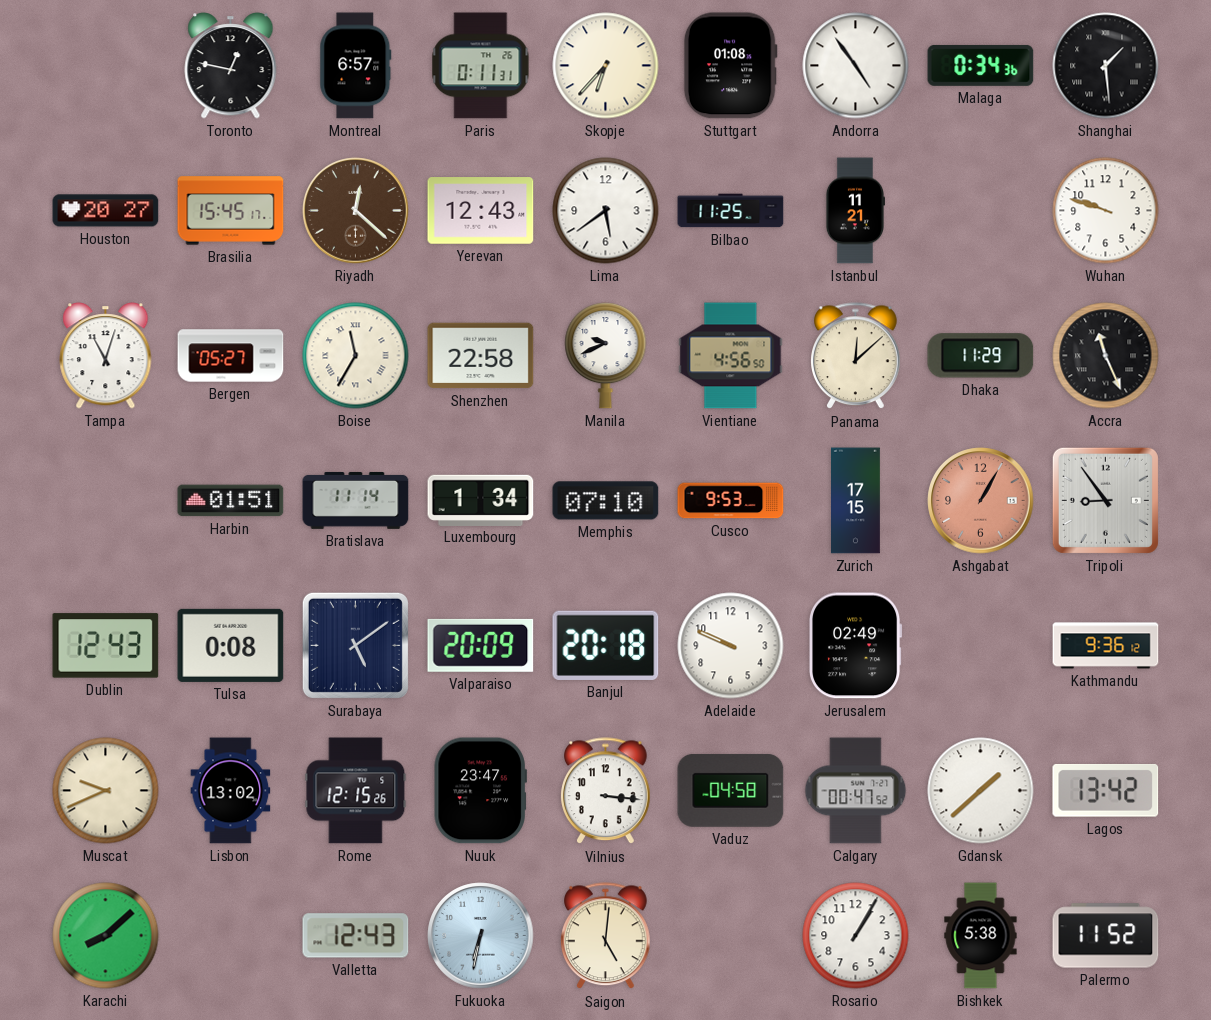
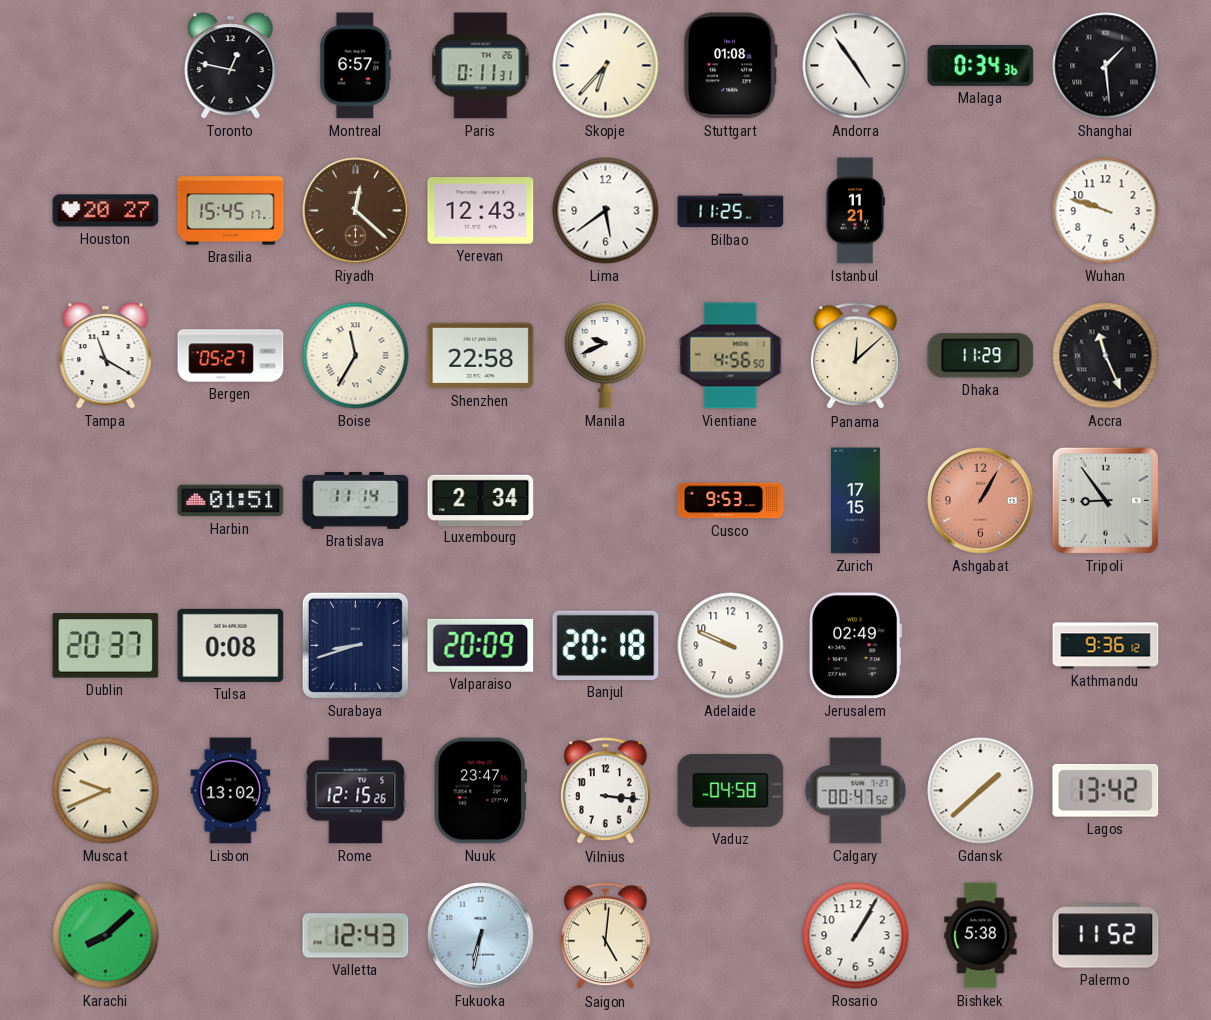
Tampa: 11:03 -> 11:20 (106, 356)
Luxembourg: 1:34 -> 2:34 (481, 500)
Memphis: 07:10 -> none (606, 501)
Dublin: 12:43 -> 20:37 (106, 646)
Surabaya: 5:09 -> 8:42 (355, 645)
